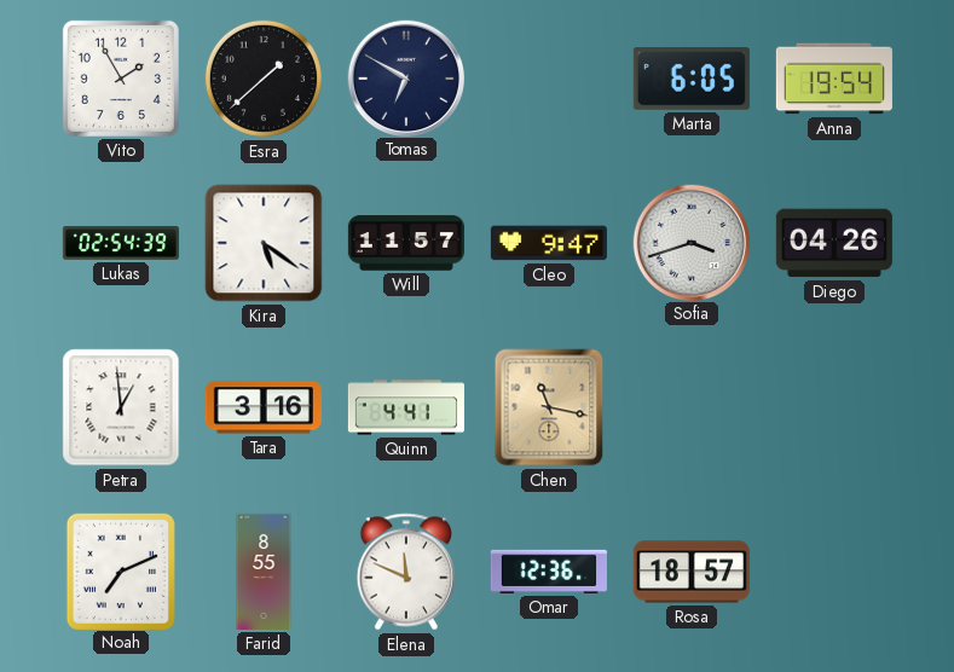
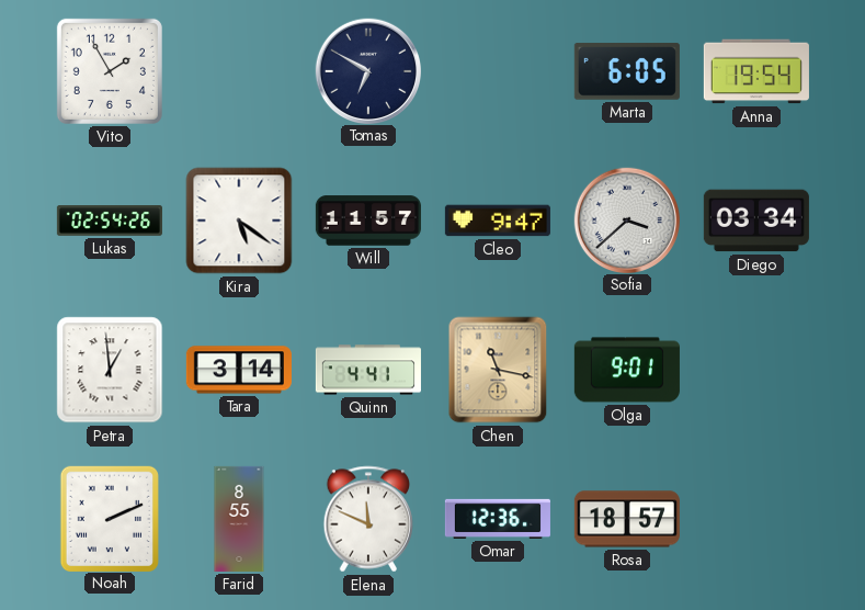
Esra: 1:38 -> none (264, 79)
Lukas: 02:54:39 -> 02:54:26 (110, 221)
Sofia: 3:42 -> 3:38 (626, 219)
Diego: 04:26 -> 03:34 (756, 221)
Tara: 3:16 -> 3:14 (239, 370)
Olga: none -> 9:01 (627, 370)
Noah: 7:11 -> 2:11 (109, 518)
